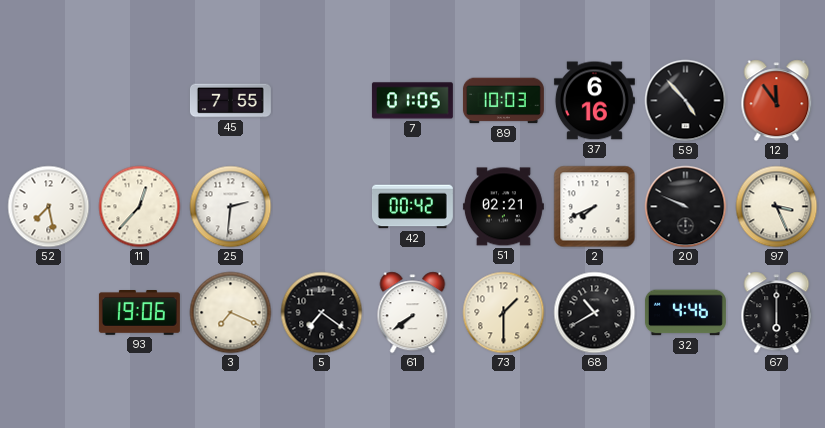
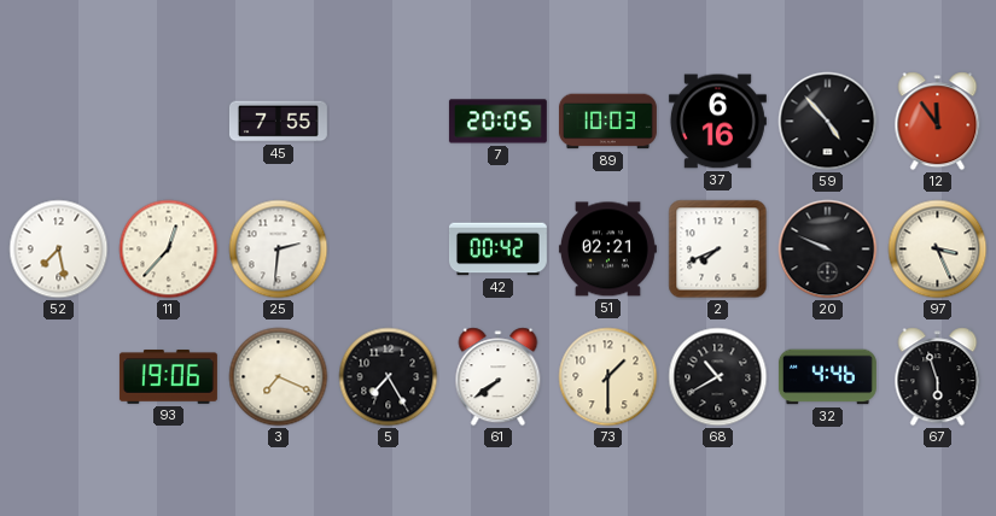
7: 01:05 -> 20:05 (497, 122)
5: 7:21 -> 7:25 (389, 377)
67: 6:00 -> 5:57 (938, 377)
